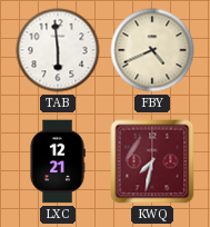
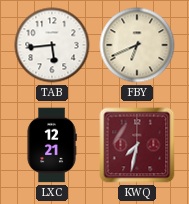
TAB: 5:59 -> 5:44 (52, 45)
FBY: 4:41 -> 6:41 (137, 45)
